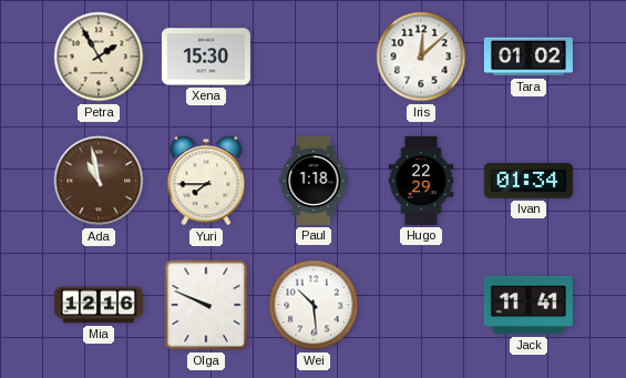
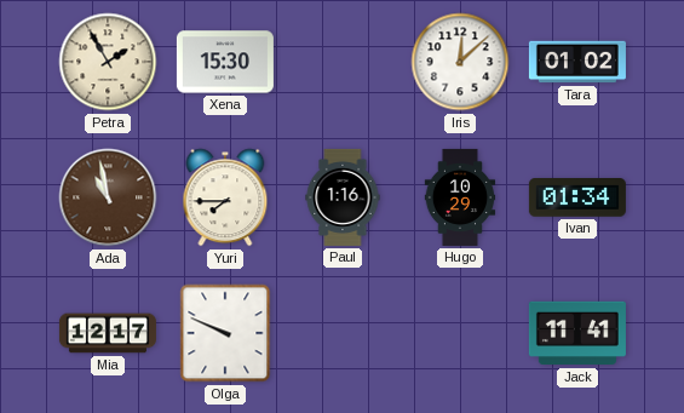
Paul: 1:18 -> 1:16 (343, 197)
Hugo: 22:29 -> 10:29 (460, 197)
Mia: 12:16 -> 12:17 (108, 333)
Wei: 10:29 -> none (314, 305)
